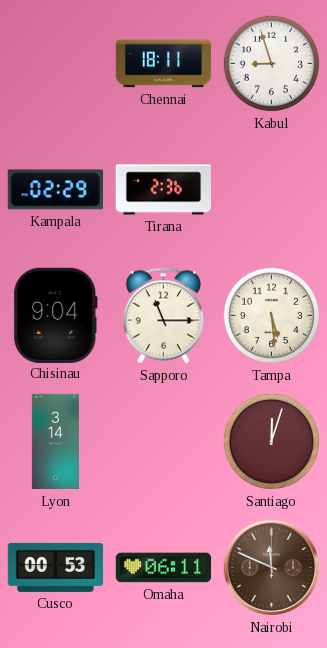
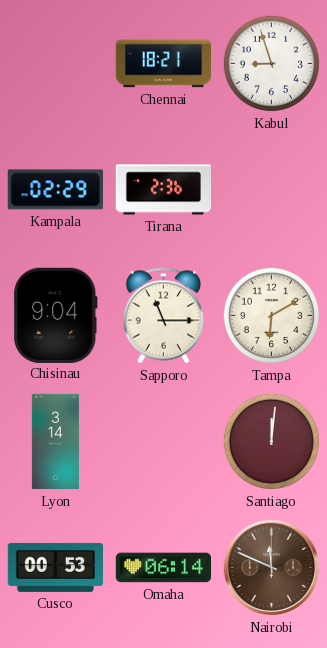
Chennai: 18:11 -> 18:21 (164, 64)
Tampa: 5:29 -> 6:10 (271, 315)
Santiago: 12:03 -> 12:01 (271, 441)
Omaha: 06:11 -> 06:14 (164, 568)
